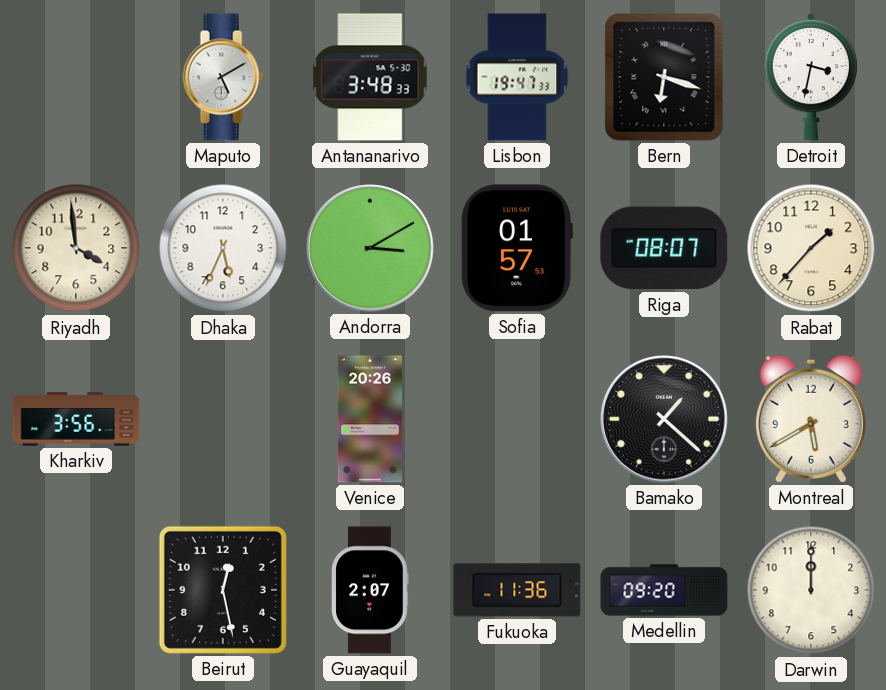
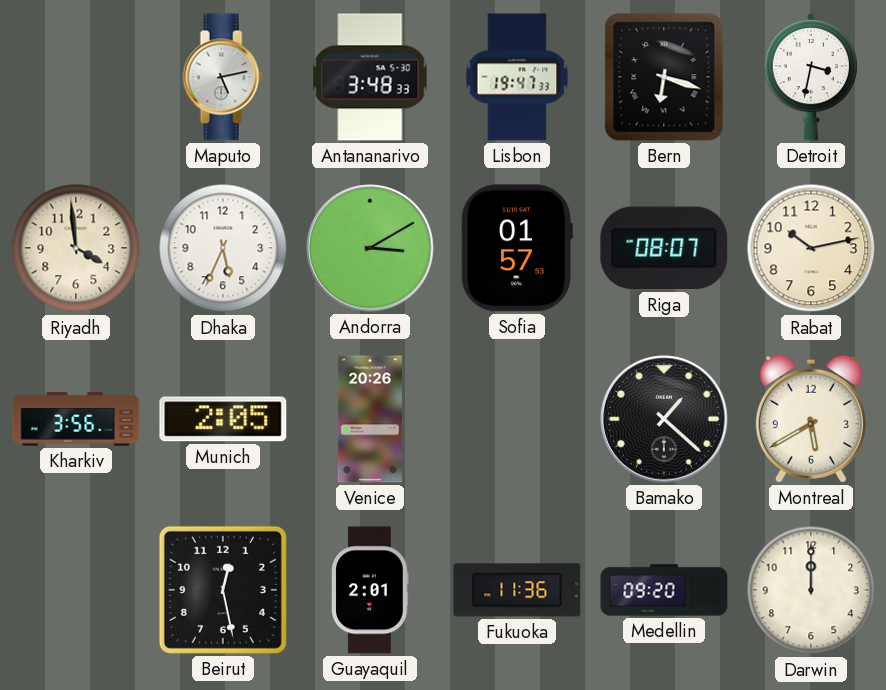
Maputo: 5:10 -> 5:13 (223, 77)
Rabat: 1:37 -> 10:13 (811, 248)
Munich: none -> 2:05 (223, 419)
Guayaquil: 2:07 -> 2:01 (370, 590)
